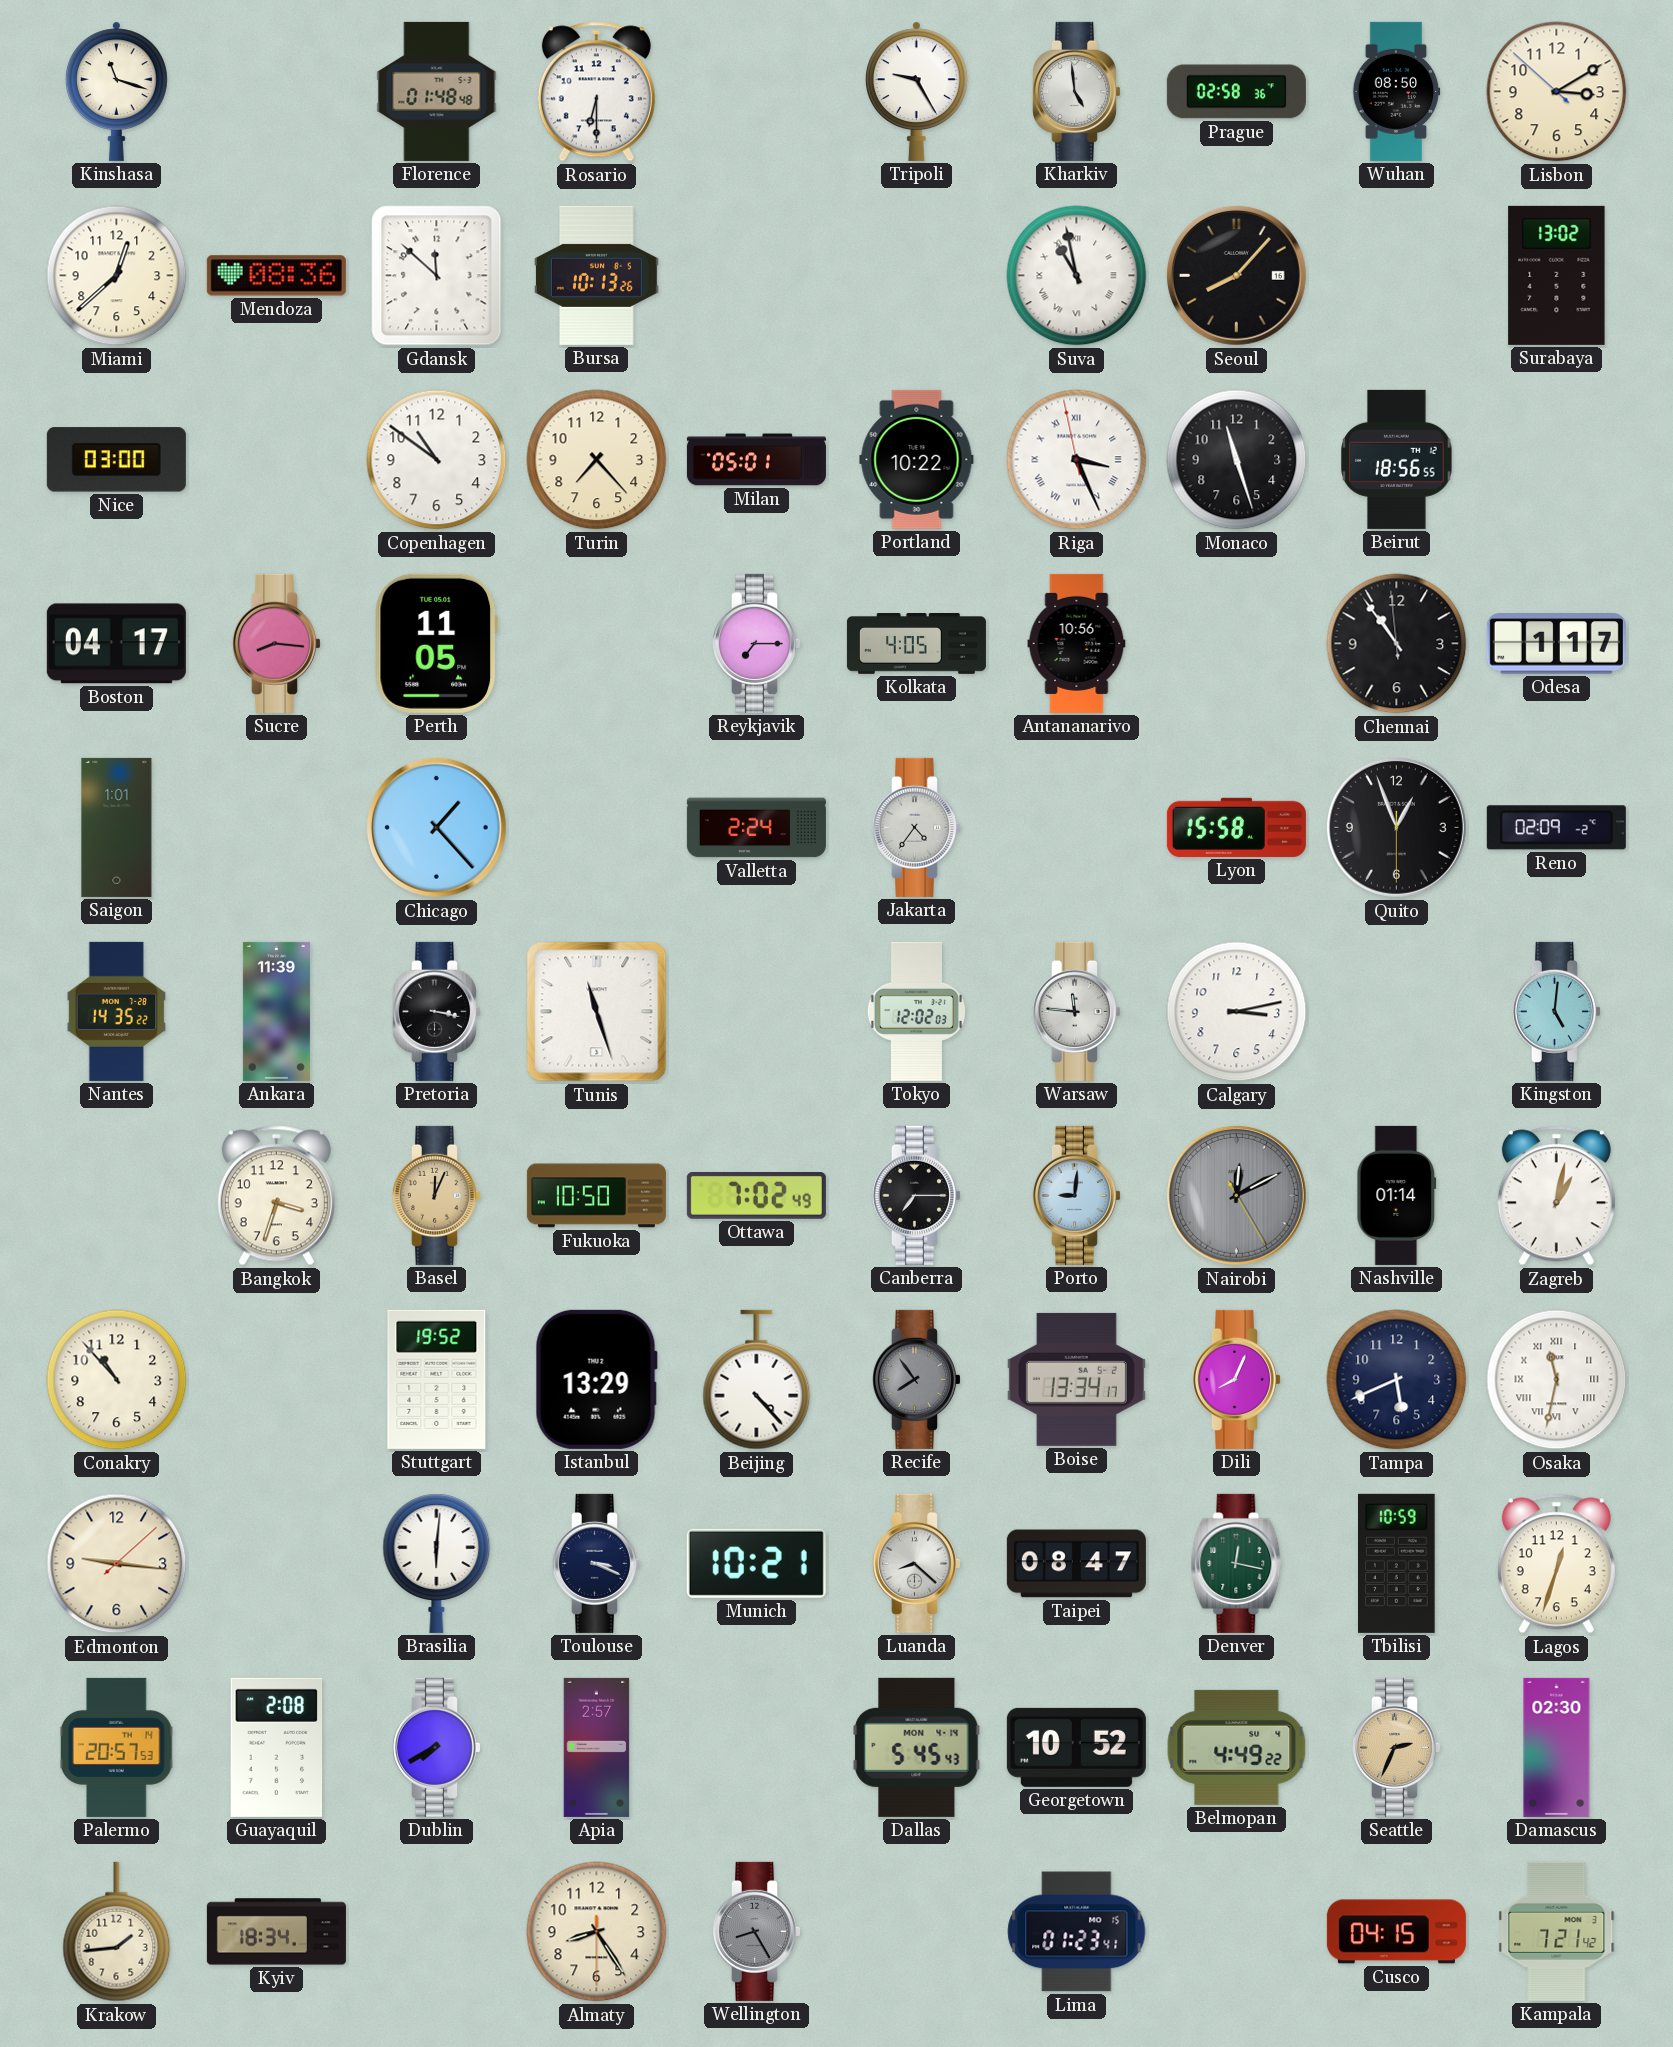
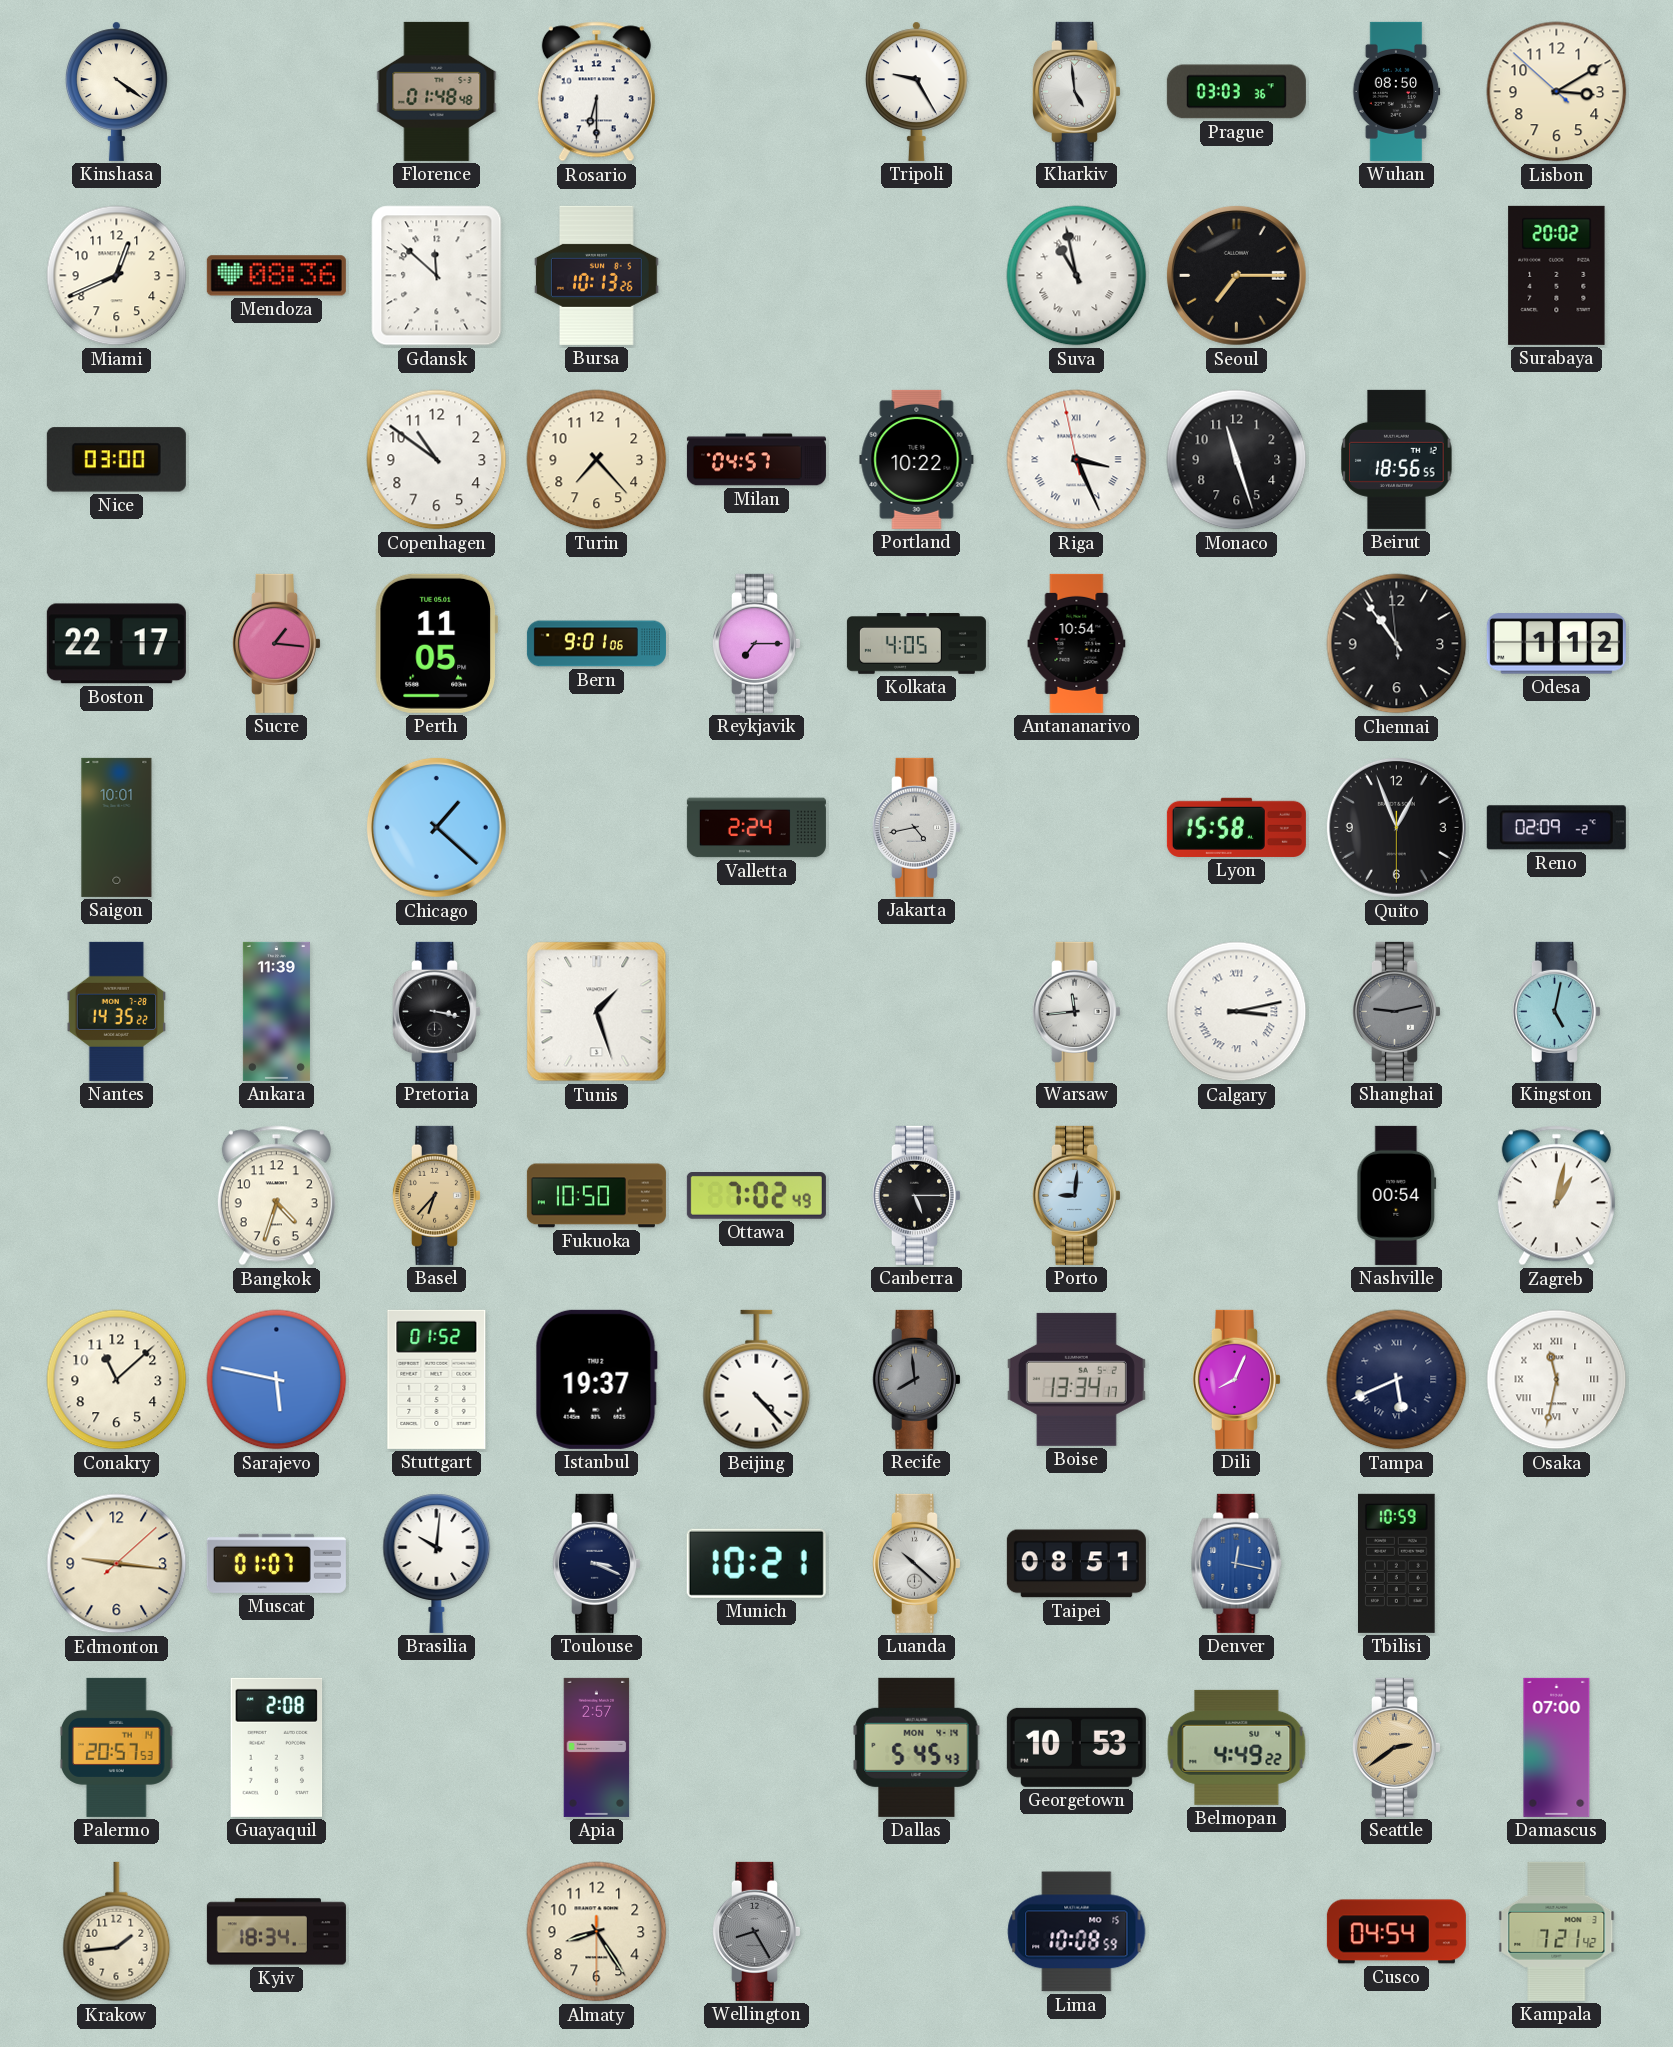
Kinshasa: 11:18 -> 4:21 (117, 91)
Prague: 02:58 -> 03:03 (1236, 92)
Miami: 12:38 -> 12:41 (117, 276)
Seoul: 8:07 -> 7:15 (1236, 275)
Surabaya: 13:02 -> 20:02 (1557, 275)
Milan: 05:01 -> 04:57 (756, 460)
Boston: 04:17 -> 22:17 (116, 644)
Sucre: 8:16 -> 1:16 (276, 643)
Bern: none -> 9:01 (596, 644)
Antananarivo: 10:56 -> 10:54 (1077, 643)
Odesa: 1:17 -> 1:12 (1556, 644)
Saigon: 1:01 -> 10:01 (117, 827)
Chicago: 1:23 -> 1:22 (436, 827)
Jakarta: 4:36 -> 4:43 (916, 827)
Tunis: 11:27 -> 1:27 (597, 1012)
Tokyo: 12:02 -> none (916, 1011)
Warsaw: 11:46 -> 11:44 (1076, 1011)
Calgary numerals: Arabic -> Roman (1237, 1012)
Shanghai: none -> 9:13 (1396, 1011)
Kingston: 5:01 -> 5:02 (1556, 1011)
Bangkok: 3:33 -> 4:33 (276, 1196)
Basel: 12:04 -> 6:37 (436, 1195)
Canberra: 7:15 -> 5:15 (916, 1195)
Nairobi: 12:10 -> none (1236, 1195)
Nashville: 01:14 -> 00:54 (1397, 1195)
Conakry: 10:53 -> 11:08 (117, 1380)
Sarajevo: none -> 5:47 (277, 1380)
Stuttgart: 19:52 -> 01:52 (437, 1379)
Istanbul: 13:29 -> 19:37 (596, 1379)
Recife: 7:54 -> 7:59 (916, 1379)
Tampa numerals: Arabic -> Roman (1397, 1380)
Muscat: none -> 01:07 (276, 1563)
Brasilia: 6:01 -> 10:01 (437, 1563)
Luanda: 8:22 -> 10:22 (916, 1563)
Taipei: 08:47 -> 08:51 (1076, 1564)
Denver dial: green -> blue (1237, 1563)
Lagos: 12:33 -> none (1556, 1564)
Dublin: 7:40 -> none (436, 1747)
Georgetown: 10:52 -> 10:53 (1076, 1747)
Seattle: 2:34 -> 2:39 (1396, 1747)
Damascus: 02:30 -> 07:00 (1557, 1747)
Lima: 01:23 -> 10:08 (1077, 1932)
Cusco: 04:15 -> 04:54 (1396, 1932)
